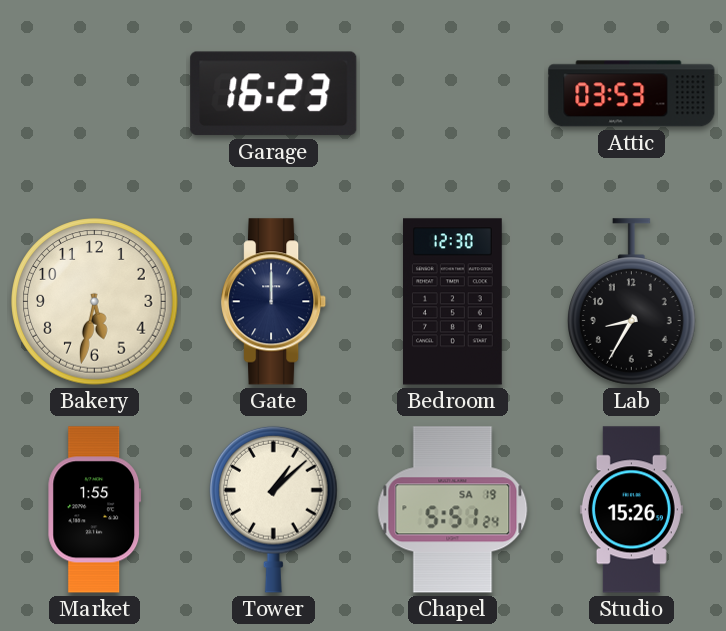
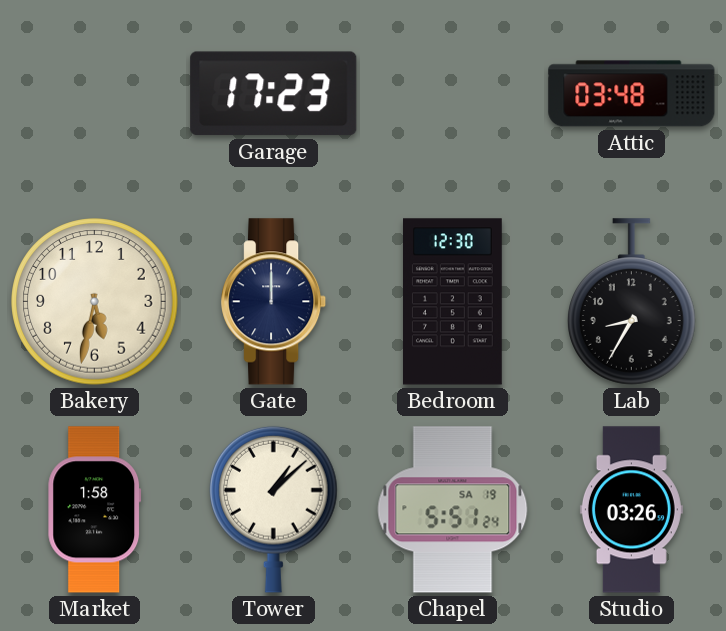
Garage: 16:23 -> 17:23 (274, 94)
Attic: 03:53 -> 03:48 (632, 94)
Market: 1:55 -> 1:58 (95, 510)
Studio: 15:26 -> 03:26 (631, 510)
